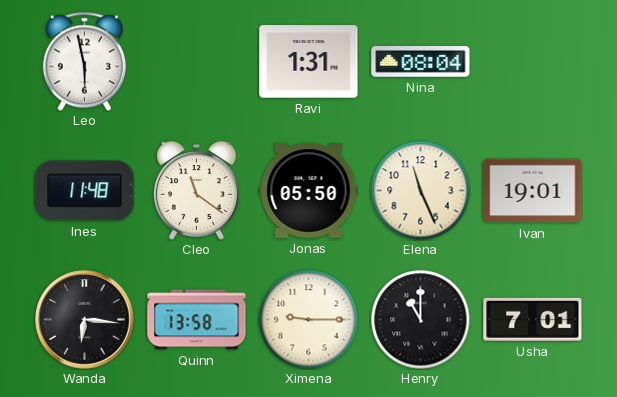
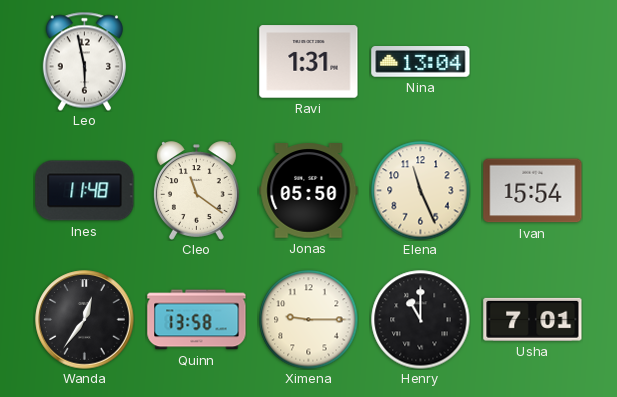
Nina: 08:04 -> 13:04 (421, 62)
Ivan: 19:01 -> 15:54 (533, 191)
Wanda: 6:16 -> 12:36 (85, 320)
